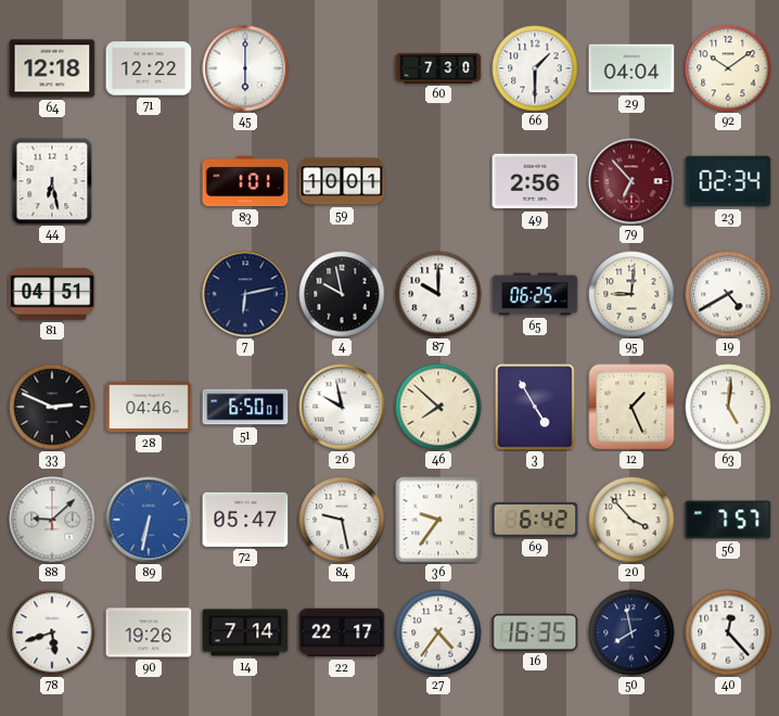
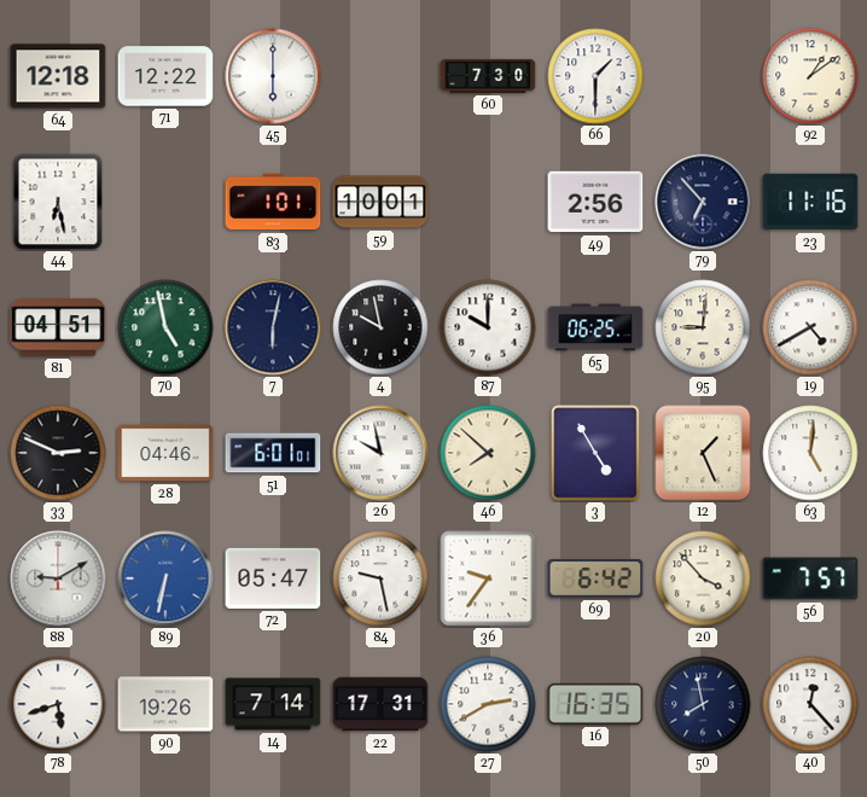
29: 04:04 -> none (631, 68)
92: 10:09 -> 1:09 (810, 76)
79 dial: burgundy -> navy (703, 202)
23: 02:34 -> 11:16 (810, 202)
70: none -> 4:58 (165, 327)
7: 6:13 -> 6:02 (273, 327)
51: 6:50 -> 6:01 (273, 453)
88: 9:08 -> 9:10 (58, 578)
22: 22:17 -> 17:31 (380, 704)
27: 4:36 -> 2:40 (488, 704)
